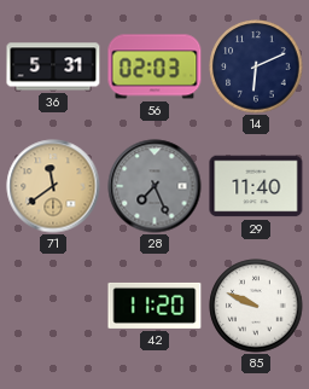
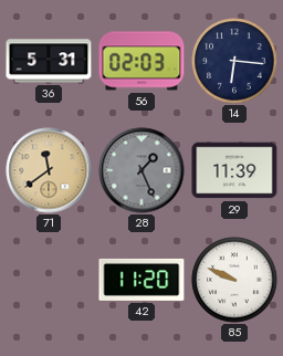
14: 6:11 -> 6:16 (234, 61)
28: 7:26 -> 1:26 (141, 170)
29: 11:40 -> 11:39 (234, 170)
